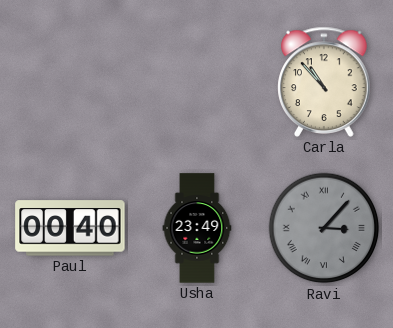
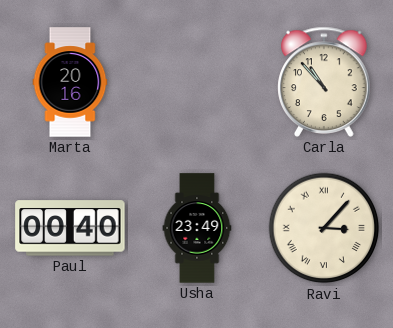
Marta: none -> 20:16 (70, 82)
Ravi dial: grey -> cream (324, 228)
